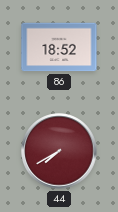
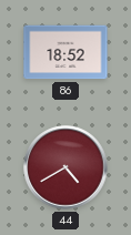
44: 7:40 -> 4:40 (65, 167)
